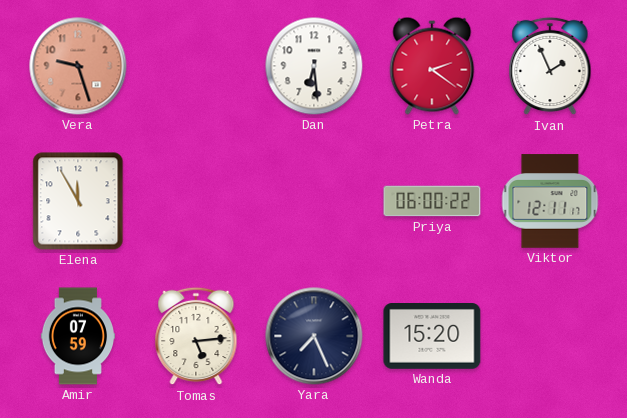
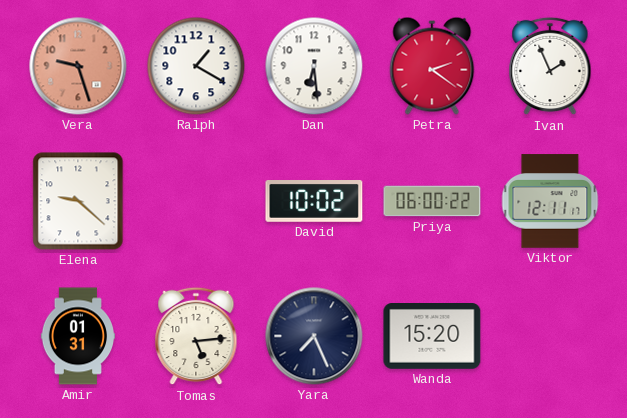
Ralph: none -> 1:20 (196, 66)
Elena: 11:55 -> 9:22 (78, 201)
David: none -> 10:02 (314, 202)
Amir: 07:59 -> 01:31 (77, 336)
